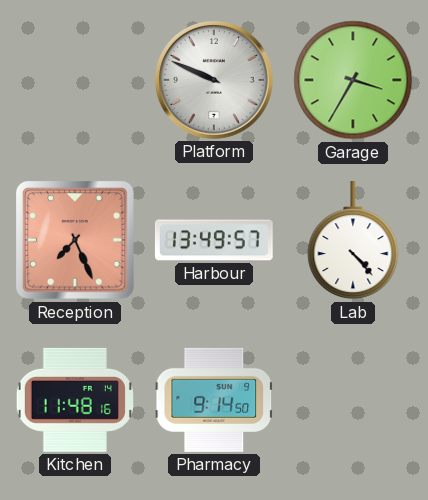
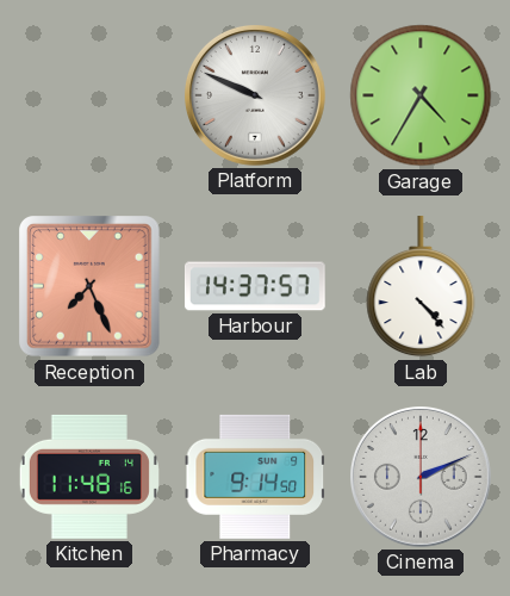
Garage: 3:35 -> 4:35 (421, 95)
Harbour: 13:49 -> 14:37 (255, 286)
Cinema: none -> 2:11 (422, 478)
